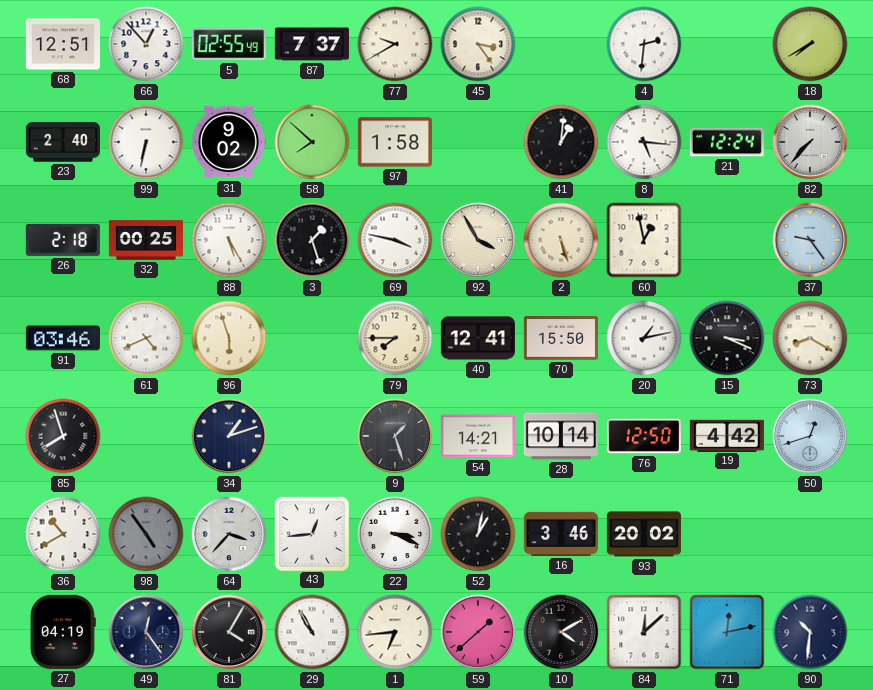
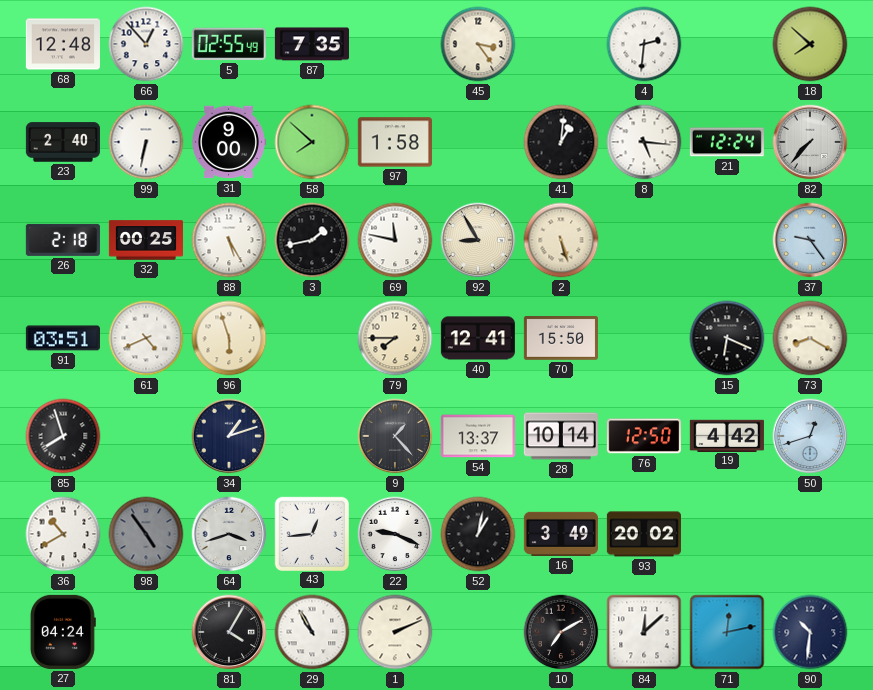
68: 12:51 -> 12:48 (63, 44)
87: 7:37 -> 7:35 (312, 44)
77: 9:40 -> none (395, 44)
18: 7:40 -> 7:52 (810, 44)
31: 9:02 -> 9:00 (229, 142)
3: 1:27 -> 1:43 (312, 240)
69: 3:47 -> 11:47 (395, 240)
92: 3:55 -> 8:55 (478, 240)
60: 12:58 -> none (644, 240)
91: 03:46 -> 03:51 (63, 338)
20: 1:13 -> none (644, 338)
15: 3:19 -> 6:19 (727, 338)
9: 1:27 -> 1:23 (395, 436)
54: 14:21 -> 13:37 (478, 436)
64: 3:37 -> 3:42 (229, 534)
22: 3:19 -> 9:19 (395, 534)
16: 3:46 -> 3:49 (561, 534)
27: 04:19 -> 04:24 (63, 632)
49: 12:24 -> none (146, 632)
1: 6:44 -> 2:11 (395, 632)
59: 1:38 -> none (478, 632)
10: 4:10 -> 7:10 (561, 632)
